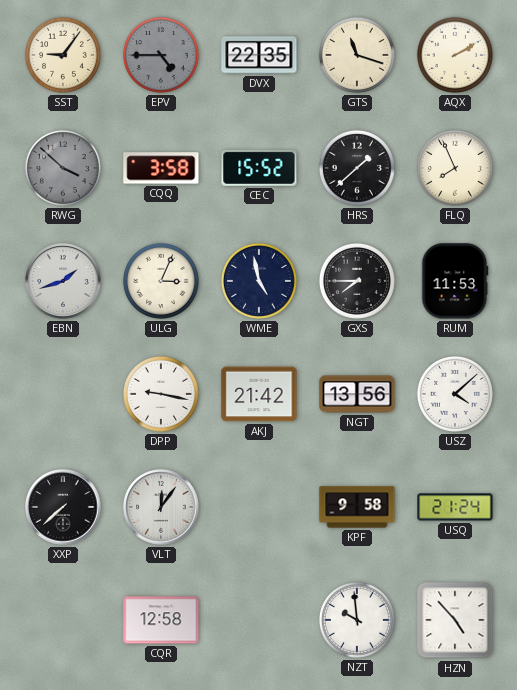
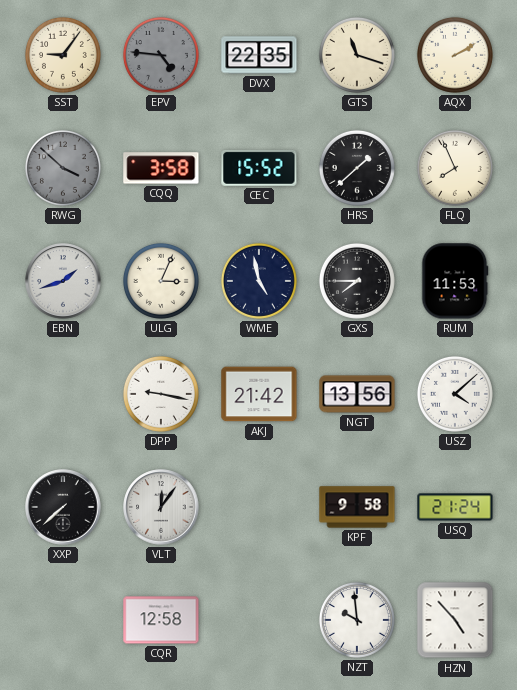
EPV: 4:45 -> 4:46 (161, 55)
